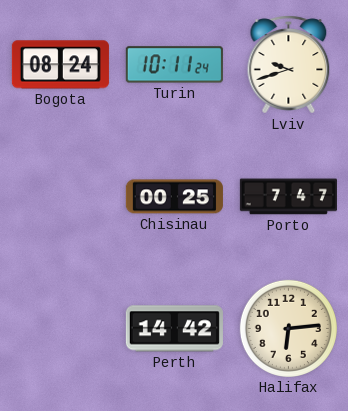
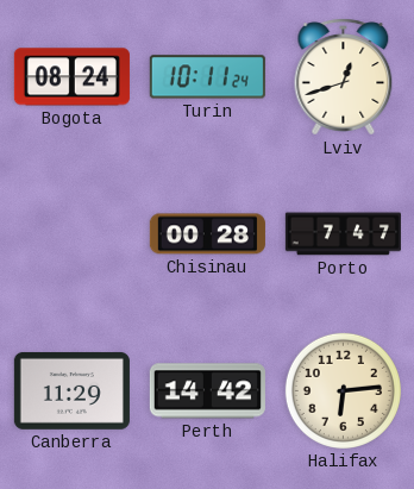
Lviv: 9:42 -> 12:42 (344, 77)
Chisinau: 00:25 -> 00:28 (207, 234)
Canberra: none -> 11:29 (71, 390)
